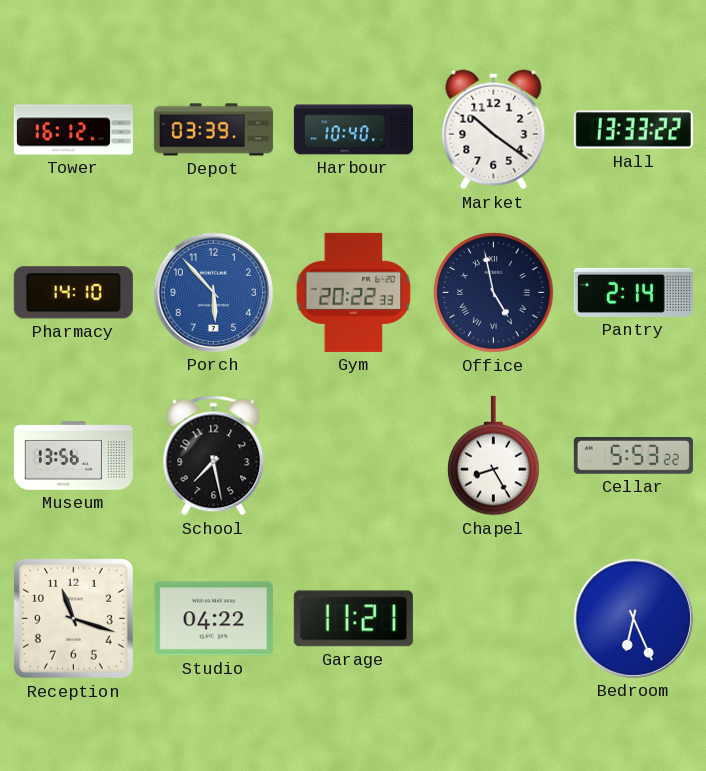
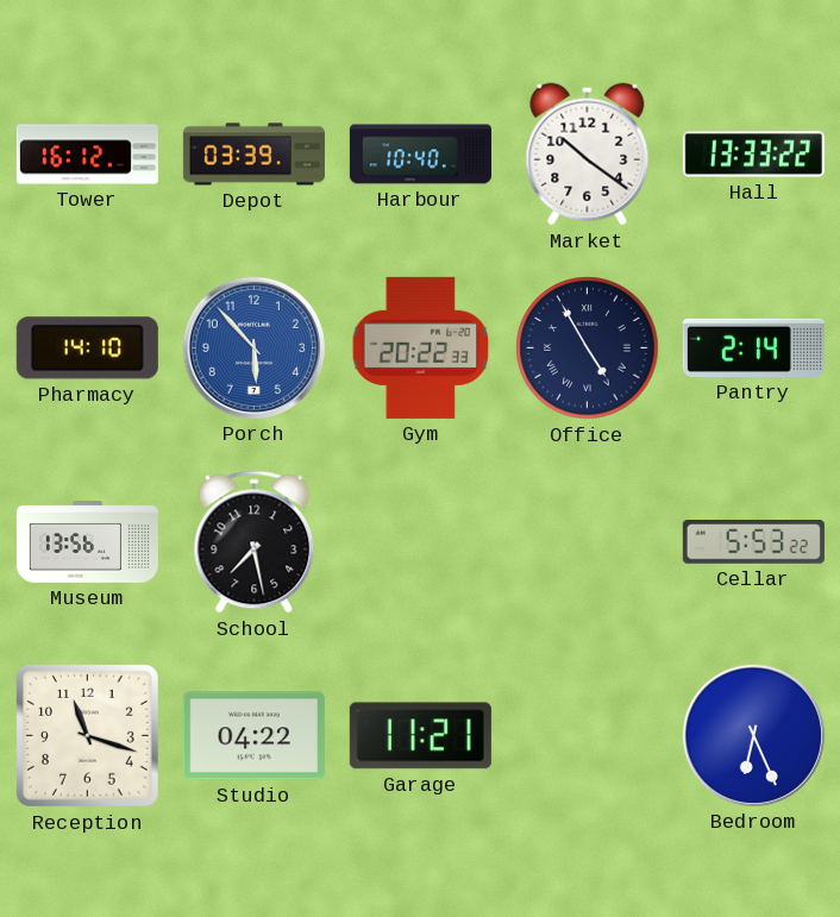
Office: 4:58 -> 4:55 (588, 348)
Chapel: 8:25 -> none (494, 456)
